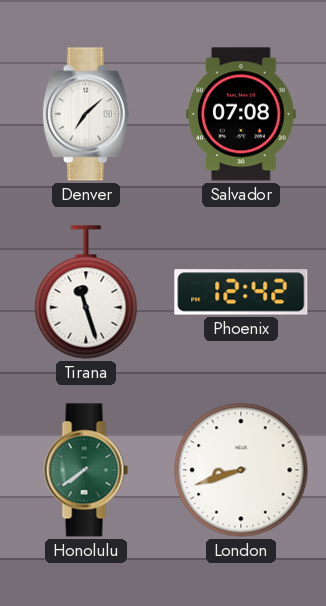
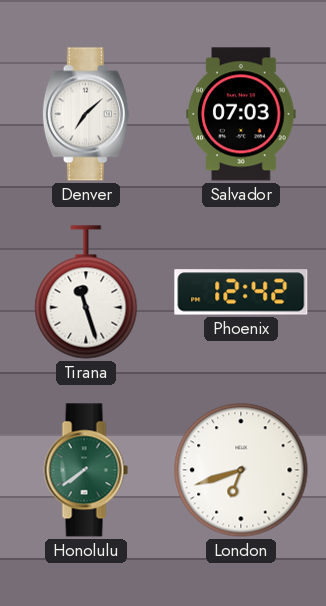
Salvador: 07:08 -> 07:03 (241, 114)
London: 8:42 -> 6:42 (241, 470)
